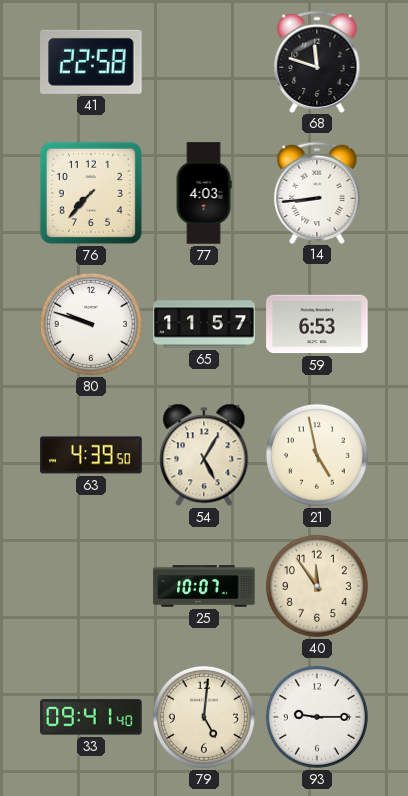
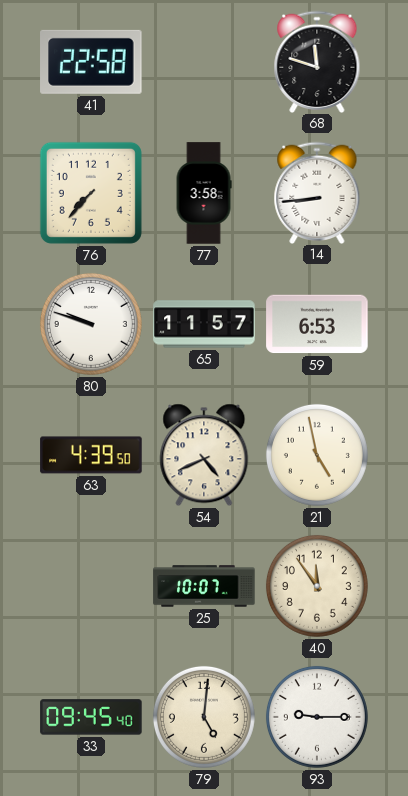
77: 4:03 -> 3:58 (204, 193)
54: 5:05 -> 4:41 (204, 455)
33: 09:41 -> 09:45 (91, 717)
